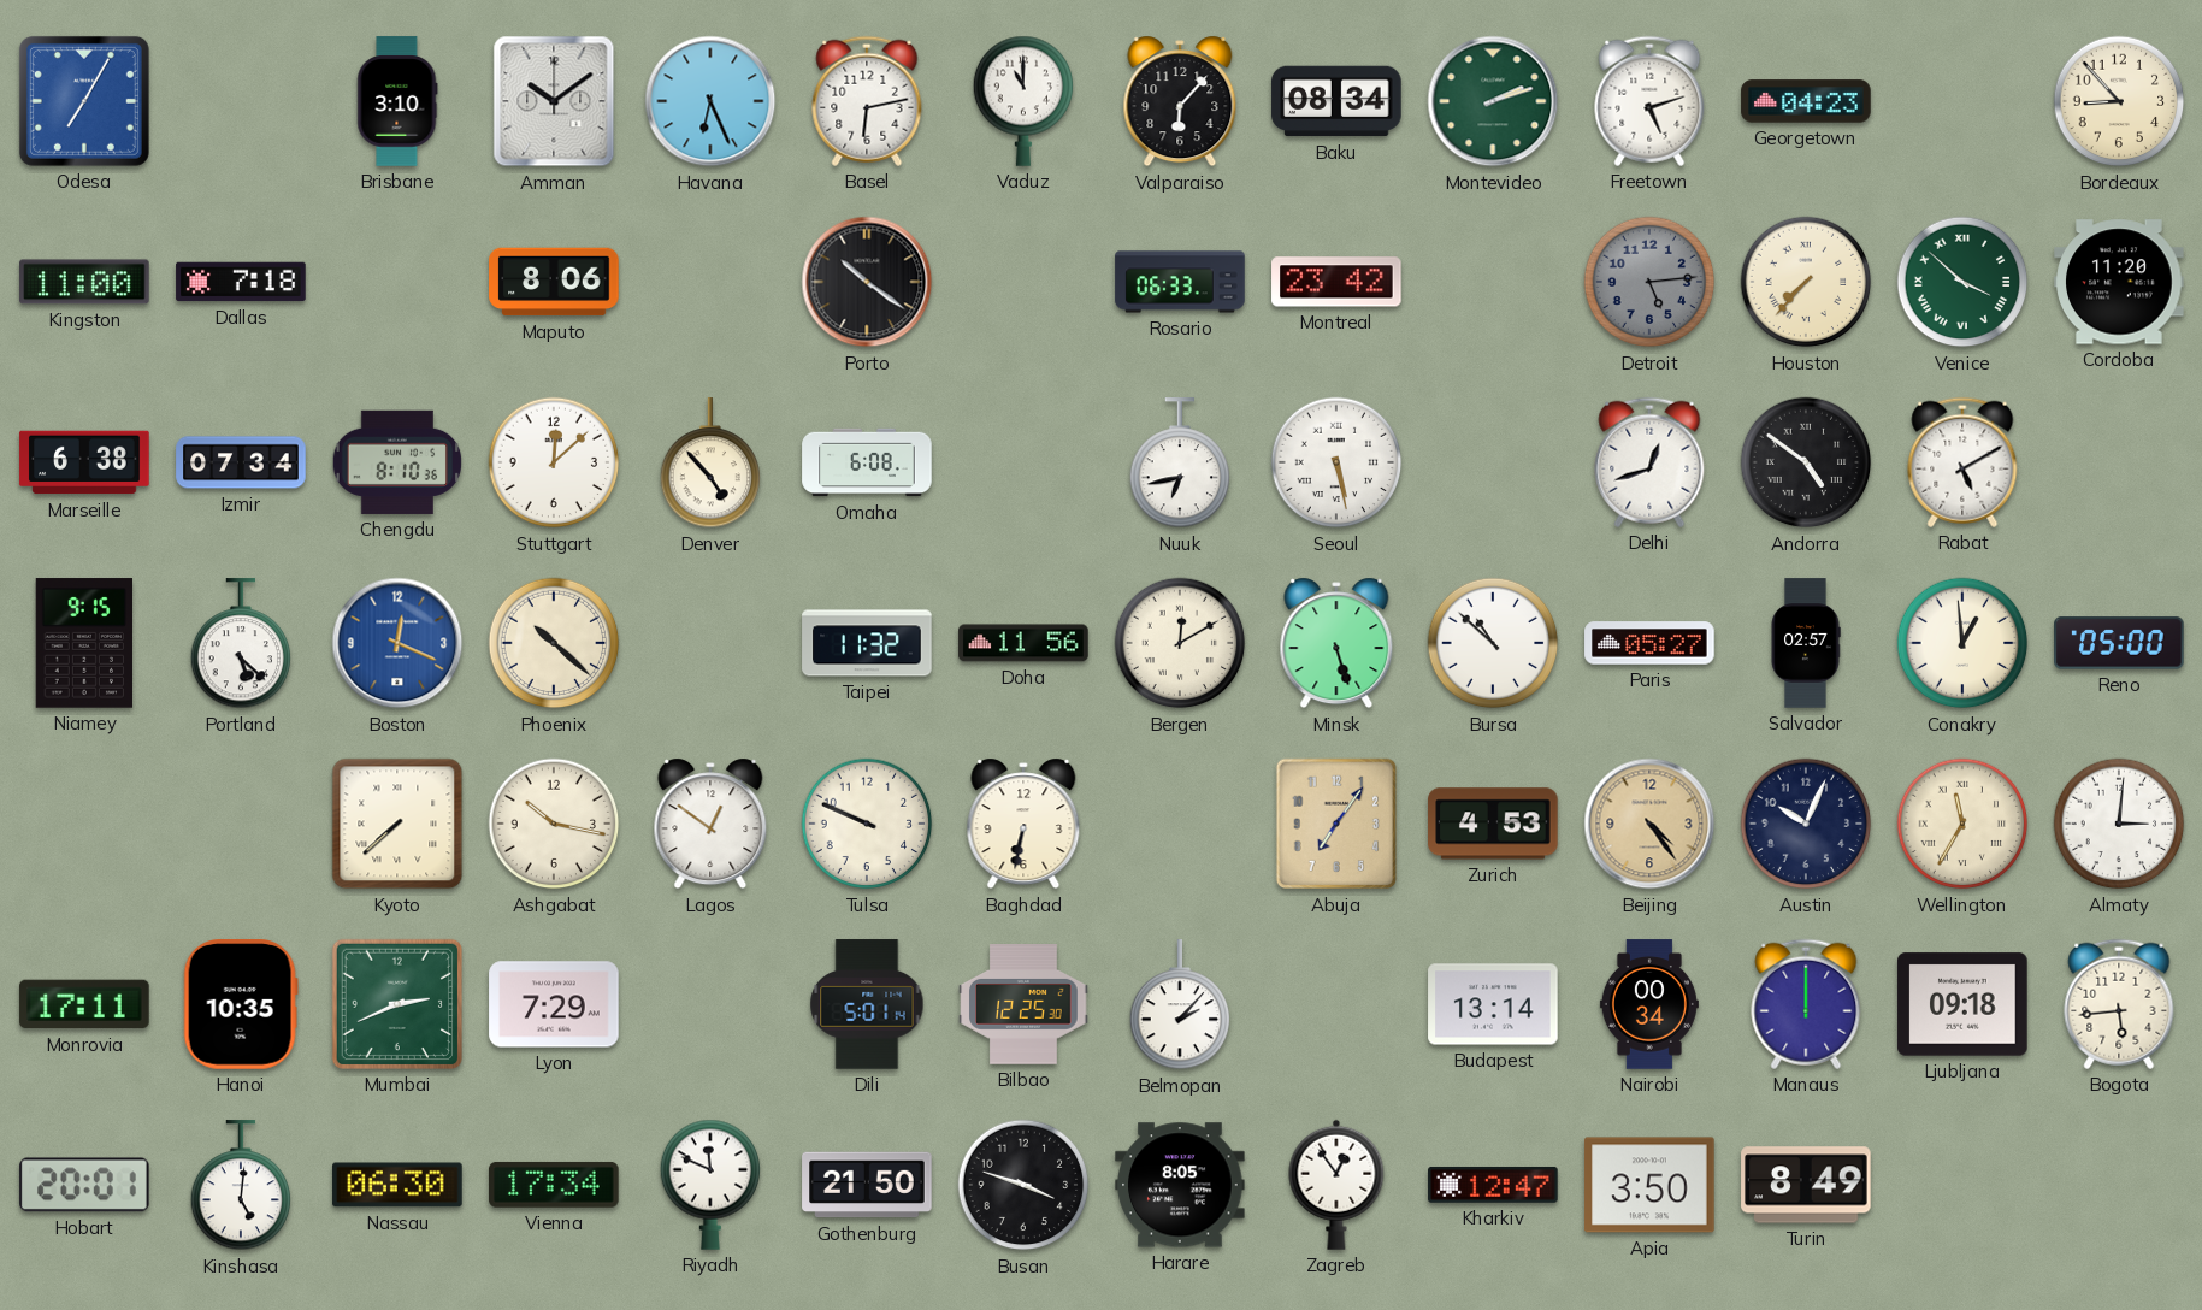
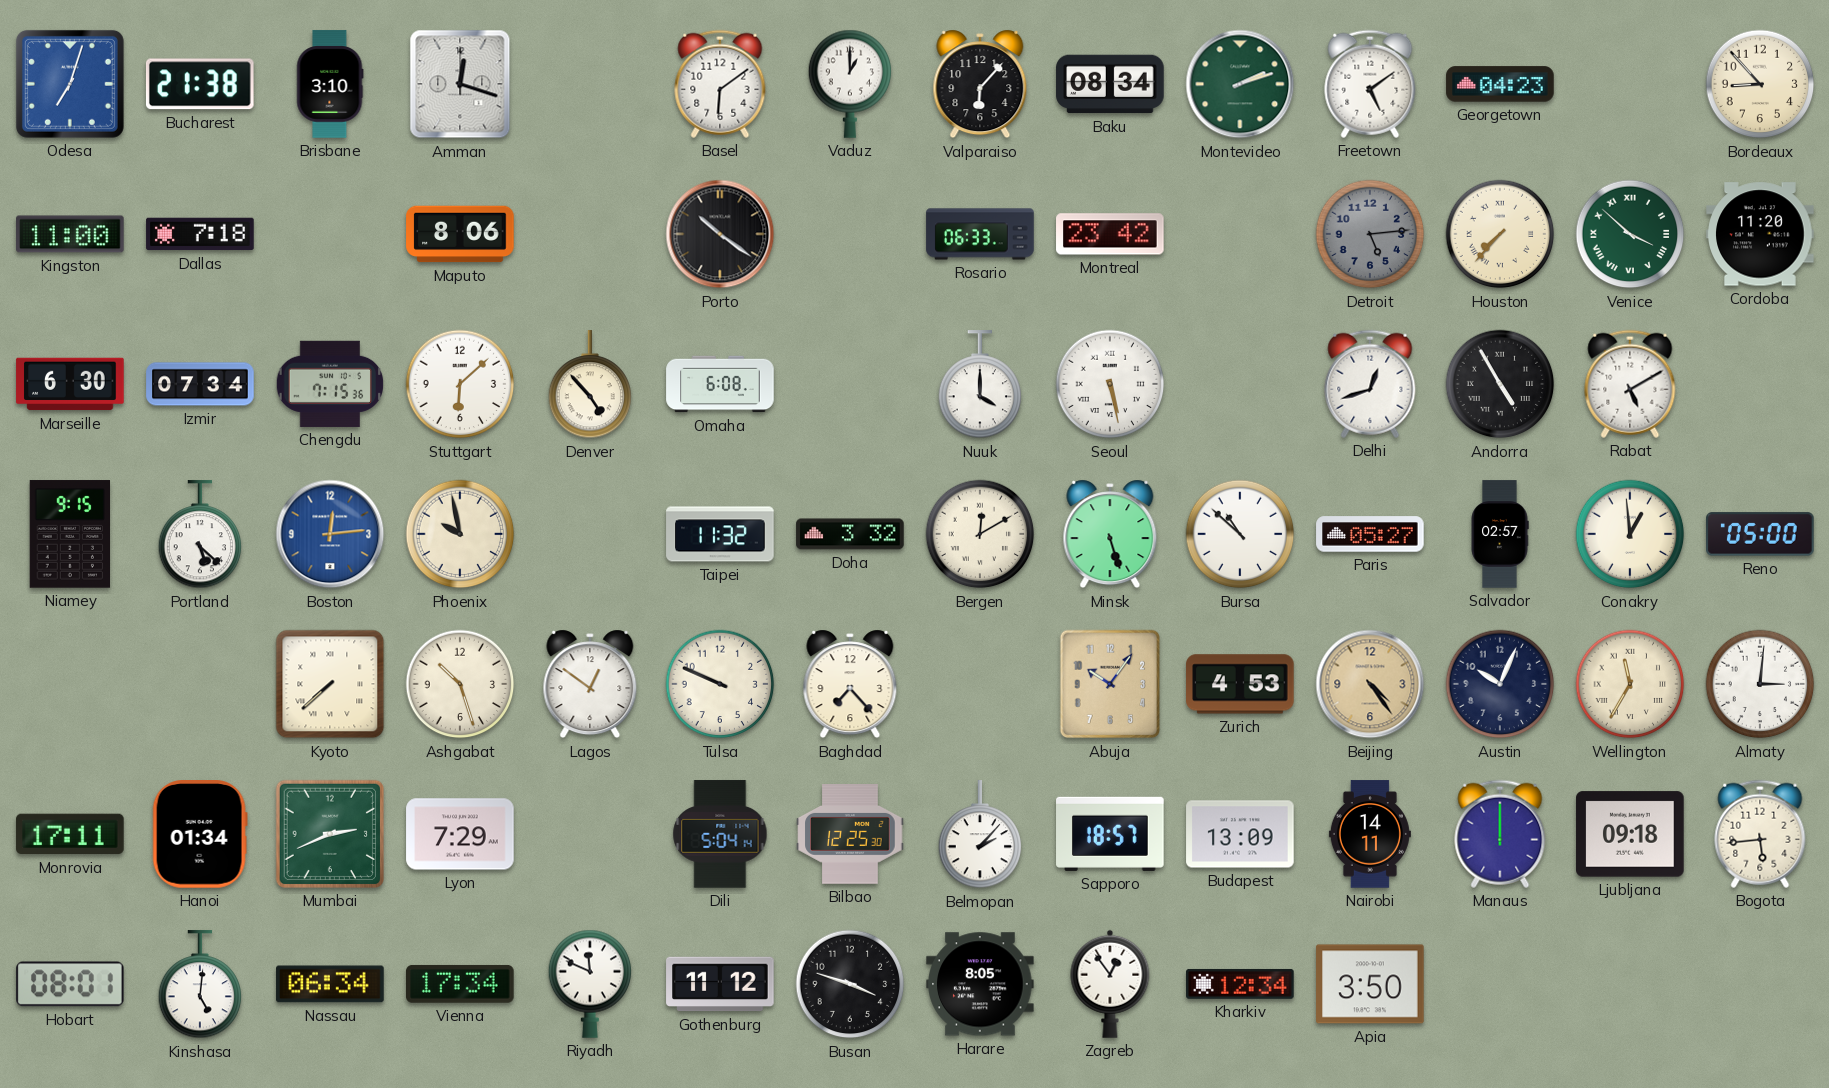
Odesa: 7:05 -> 7:03 (70, 84)
Bucharest: none -> 21:38 (200, 84)
Amman: 10:09 -> 12:18 (460, 84)
Havana: 6:26 -> none (710, 101)
Basel: 6:13 -> 6:09 (720, 84)
Vaduz: 11:00 -> 1:00 (850, 84)
Freetown: 5:12 -> 5:09 (1370, 84)
Marseille: 6:38 -> 6:30 (70, 384)
Chengdu: 8:10 -> 7:15 (329, 384)
Stuttgart: 12:08 -> 6:08 (460, 384)
Nuuk: 6:43 -> 4:00 (980, 385)
Andorra: 4:51 -> 4:55 (1500, 384)
Boston: 12:19 -> 12:14 (330, 534)
Phoenix: 10:22 -> 9:58 (460, 534)
Doha: 11:56 -> 3:32 (850, 534)
Ashgabat: 10:17 -> 10:27 (460, 684)
Baghdad: 6:32 -> 7:23 (850, 684)
Abuja: 7:06 -> 10:06 (1110, 684)
Hanoi: 10:35 -> 01:34 (200, 834)
Dili: 5:01 -> 5:04 (720, 834)
Sapporo: none -> 18:57 (1110, 834)
Budapest: 13:14 -> 13:09 (1240, 834)
Nairobi: 00:34 -> 14:11 (1370, 834)
Hobart: 20:01 -> 08:01 (71, 984)
Nassau: 06:30 -> 06:34 (330, 984)
Gothenburg: 21:50 -> 11:12 (720, 984)
Kharkiv: 12:47 -> 12:34 (1240, 984)
Turin: 8:49 -> none (1806, 1185)
